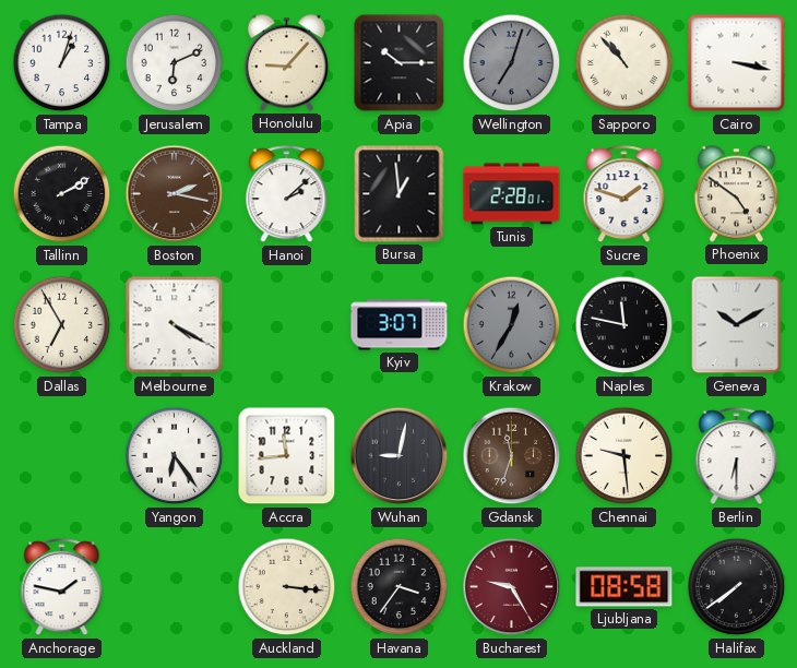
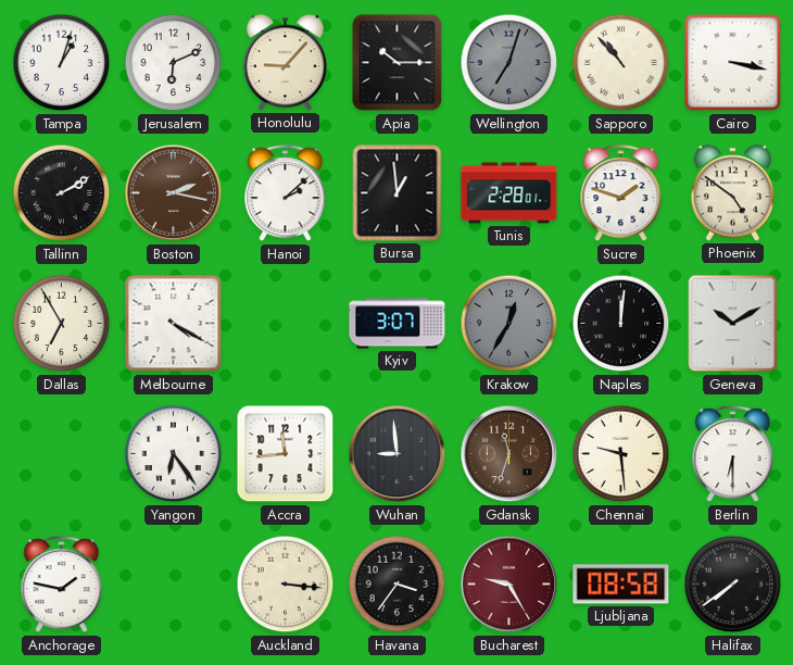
Naples: 11:47 -> 12:01 (621, 324)
Wuhan: 9:02 -> 8:59 (398, 454)
